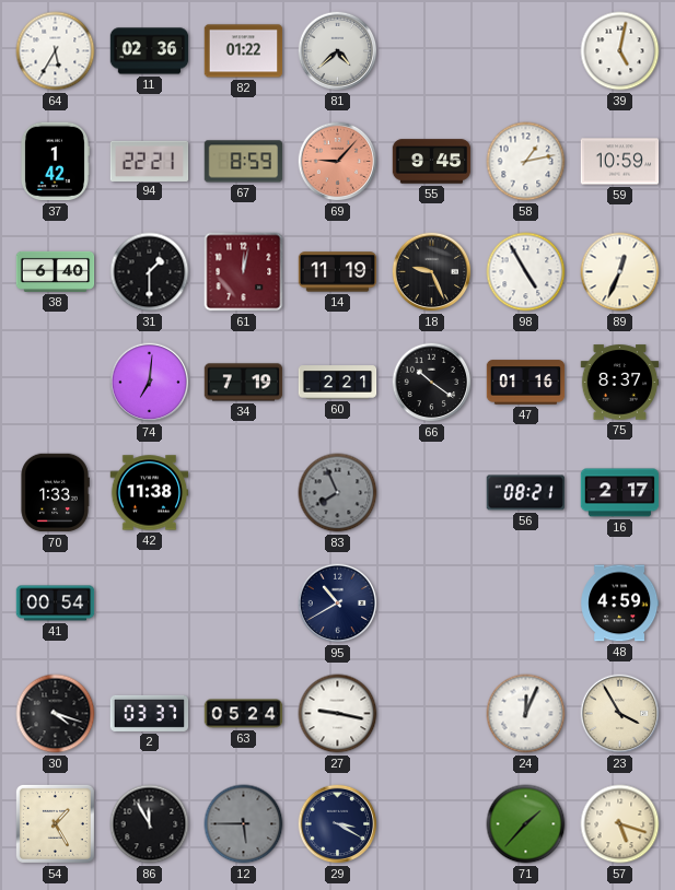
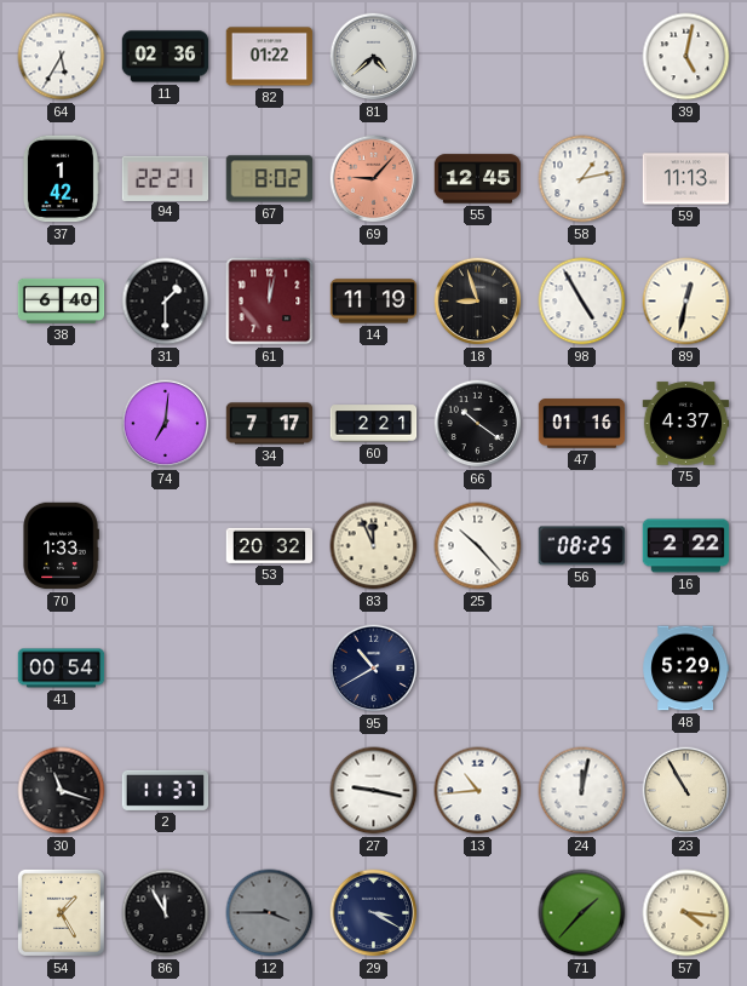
67: 8:59 -> 8:02 (270, 179)
55: 9:45 -> 12:45 (478, 179)
59: 10:59 -> 11:13 (686, 179)
18: 9:26 -> 8:57 (478, 302)
89: 12:34 -> 12:32 (686, 302)
34: 7:19 -> 7:17 (270, 424)
75: 8:37 -> 4:37 (686, 424)
42: 11:38 -> none (150, 493)
53: none -> 20:32 (270, 545)
83: 7:56 -> 11:56 (374, 546)
83 dial: grey -> cream (374, 546)
25: none -> 10:23 (478, 546)
56: 08:21 -> 08:25 (581, 546)
16: 2:17 -> 2:22 (686, 546)
48: 4:59 -> 5:29 (686, 669)
30: 4:18 -> 11:18 (62, 791)
2: 03:37 -> 11:37 (166, 790)
63: 05:24 -> none (244, 714)
13: none -> 10:44 (478, 791)
24: 12:04 -> 12:02 (582, 791)
23: 3:55 -> 10:55 (686, 791)
12: 5:45 -> 3:45 (270, 913)
57: 5:18 -> 4:16 (686, 913)
